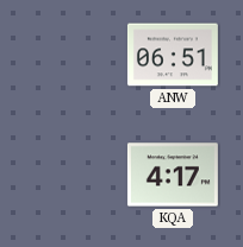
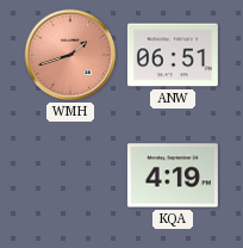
WMH: none -> 1:42 (70, 55)
KQA: 4:17 -> 4:19 (173, 175)
